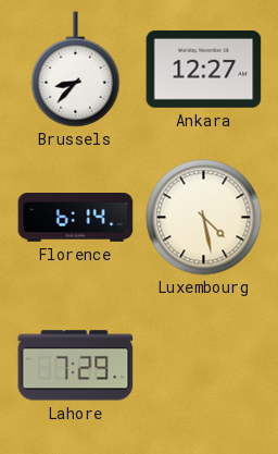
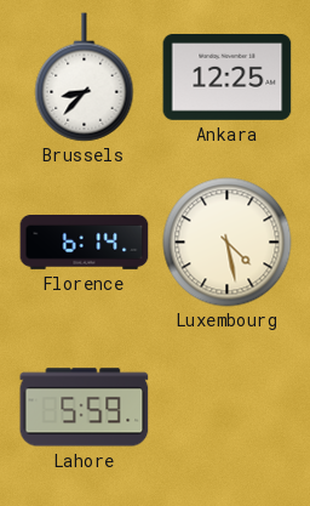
Ankara: 12:27 -> 12:25 (228, 76)
Lahore: 7:29 -> 5:59 (85, 408)
